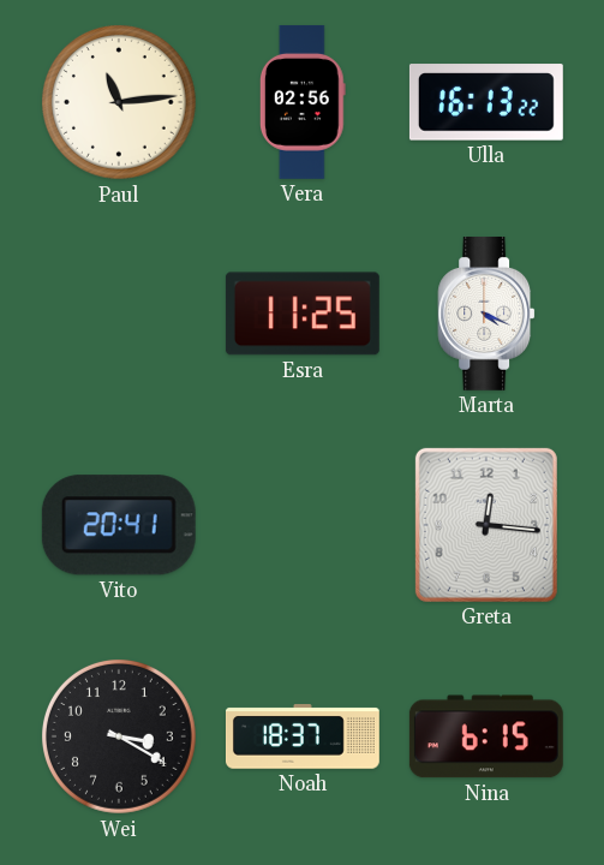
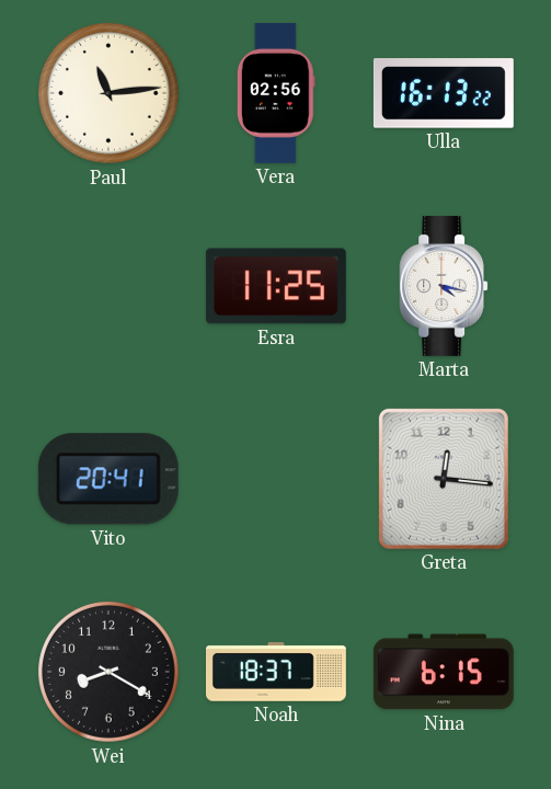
Marta: 4:19 -> 4:17 (444, 286)
Wei: 3:20 -> 8:20 (108, 672)
